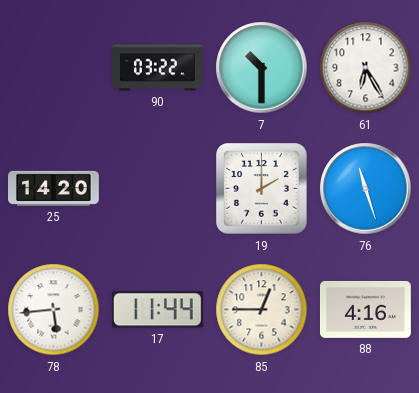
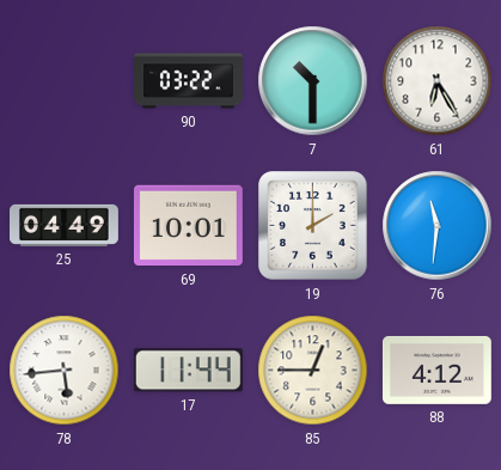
25: 14:20 -> 04:49 (65, 225)
69: none -> 10:01 (188, 226)
76: 11:27 -> 11:31 (438, 226)
88: 4:16 -> 4:12 (438, 370)
